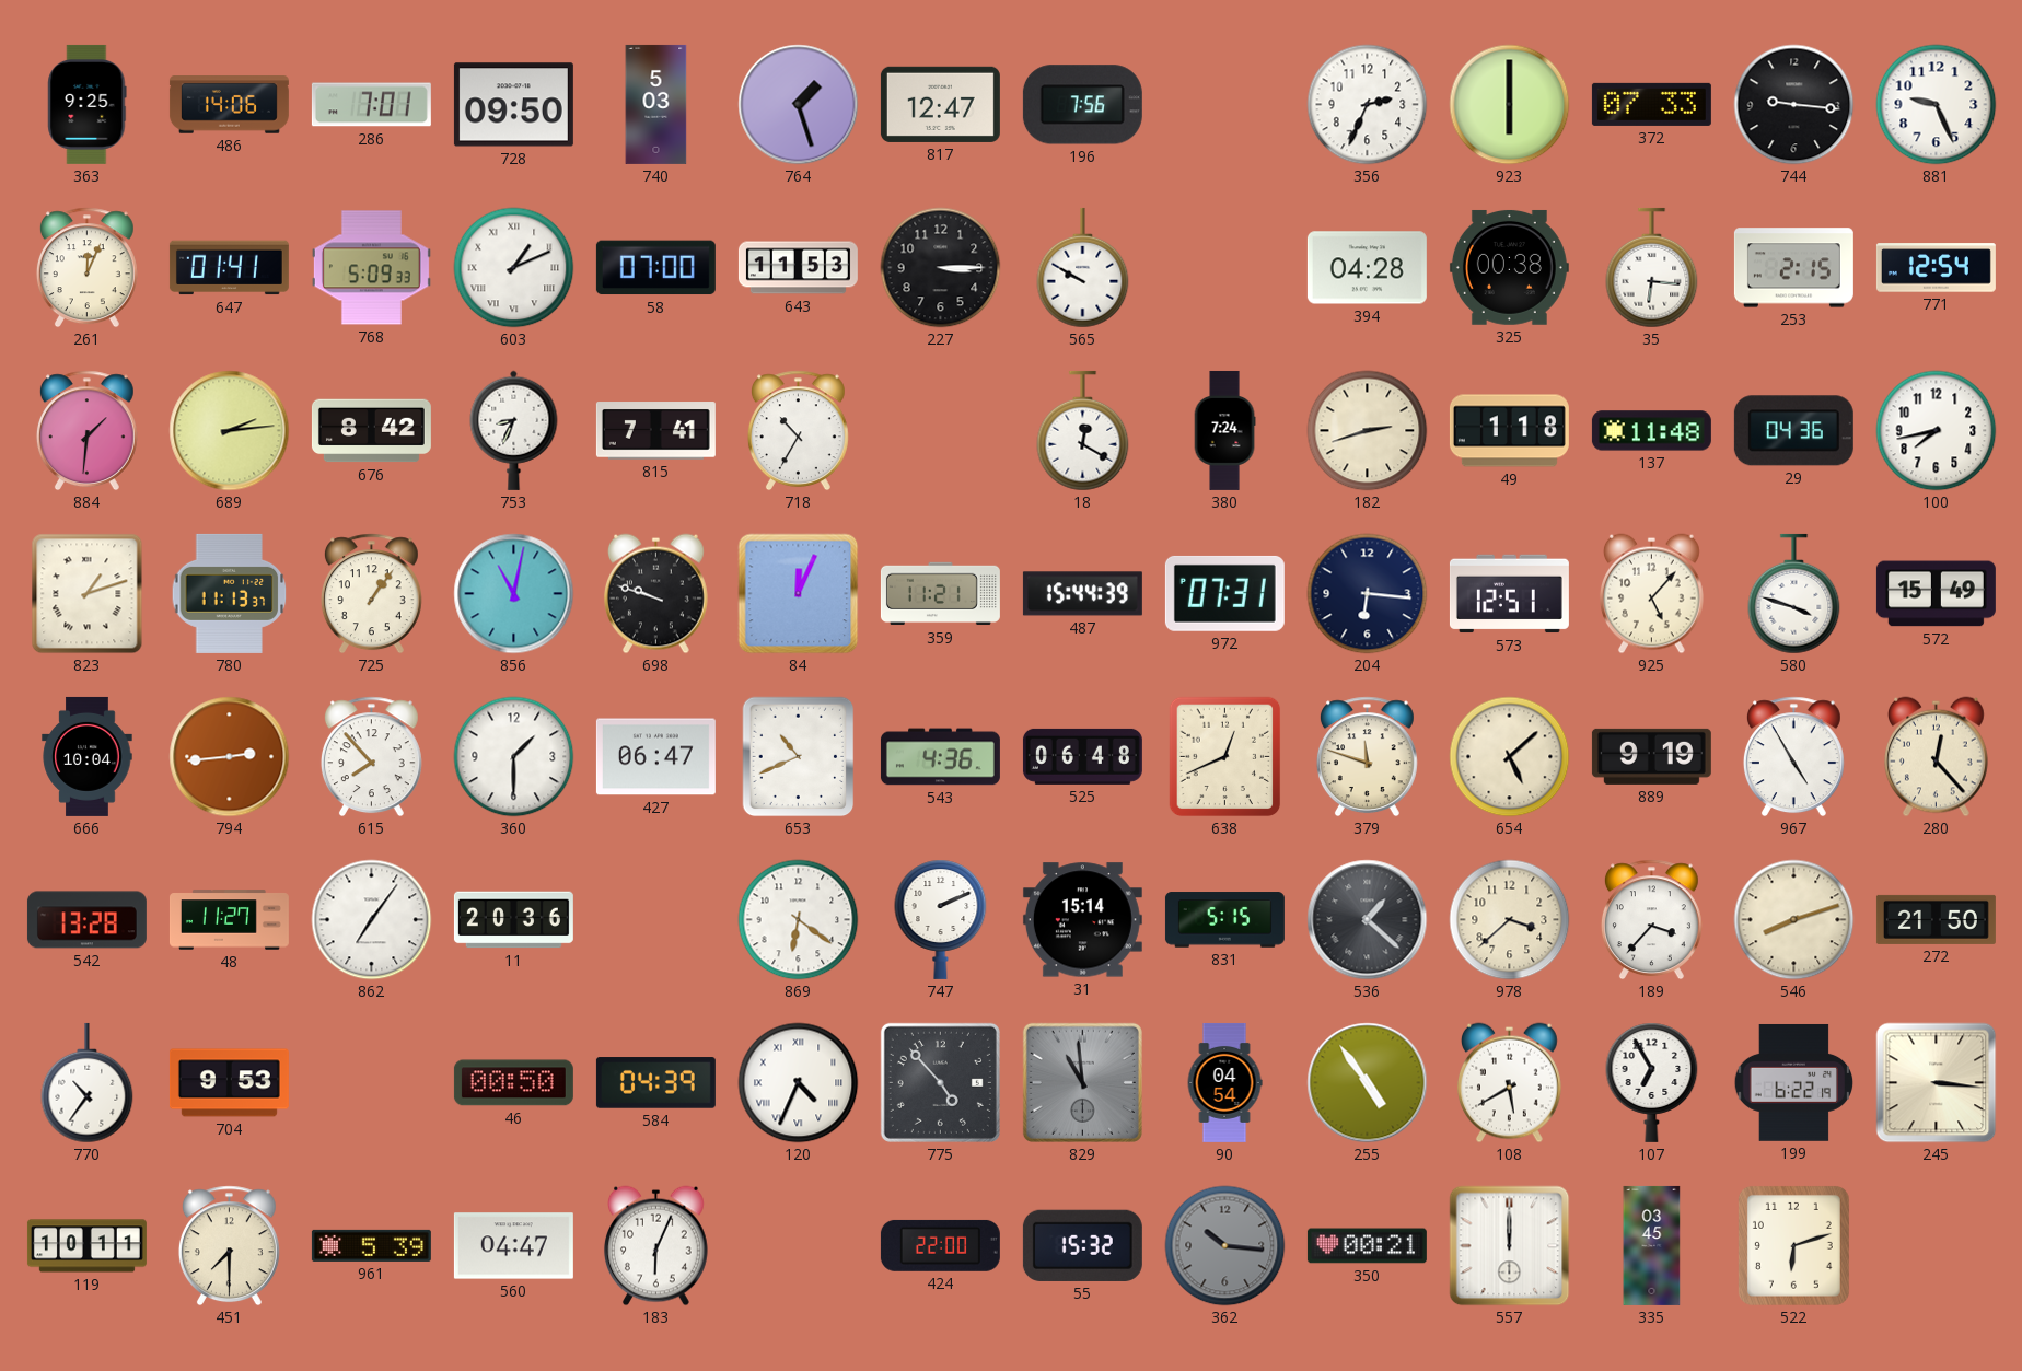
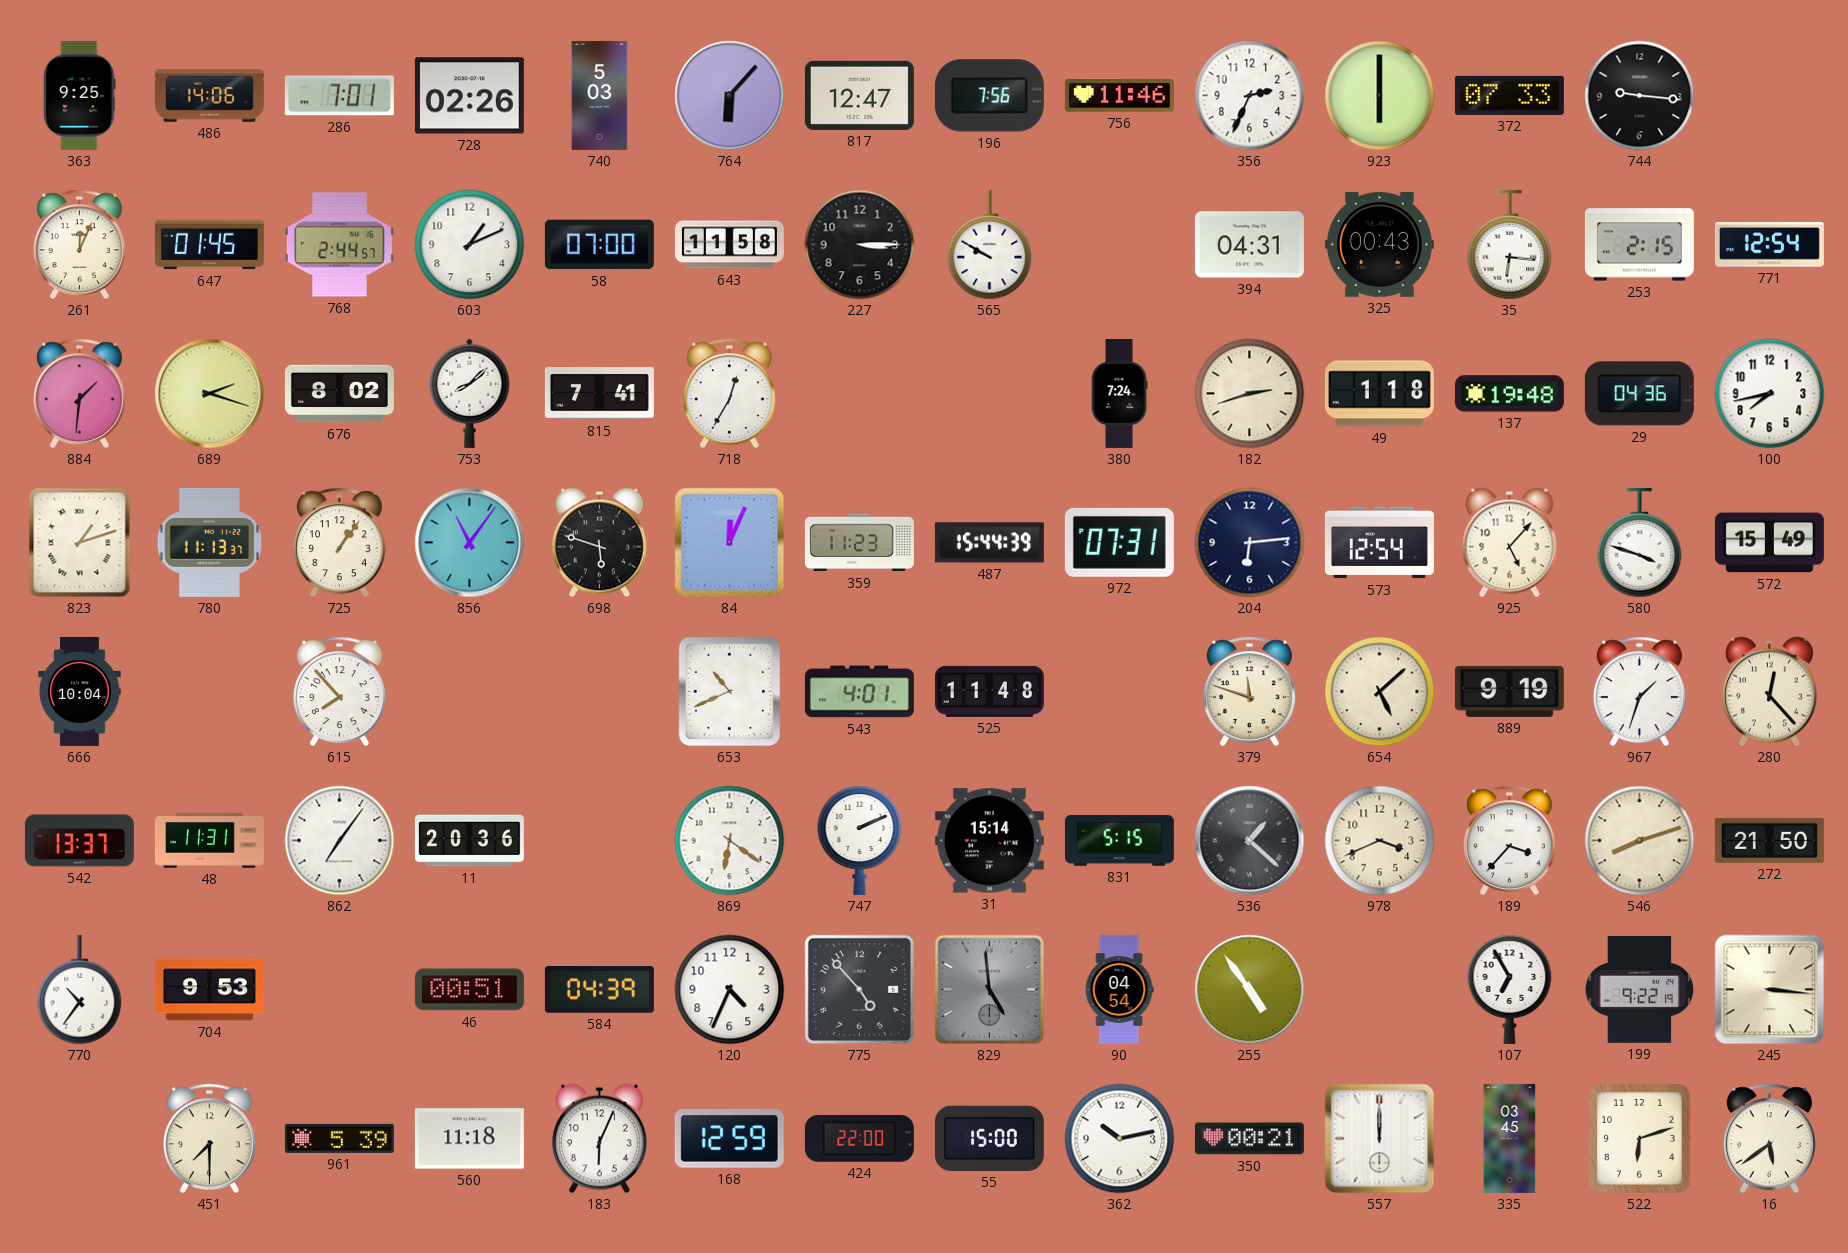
728: 09:50 -> 02:26 (469, 96)
764: 1:27 -> 6:07 (730, 96)
756: none -> 11:46 (1119, 96)
881: 9:26 -> none (1937, 105)
647: 01:41 -> 01:45 (209, 245)
768: 5:09 -> 2:44 (339, 245)
603 numerals: Roman -> Arabic (470, 245)
643: 11:53 -> 11:58 (729, 245)
394: 04:28 -> 04:31 (1249, 245)
325: 00:38 -> 00:43 (1379, 244)
689: 2:14 -> 2:18 (210, 394)
676: 8:42 -> 8:02 (339, 394)
753: 8:34 -> 8:08 (470, 393)
718: 10:35 -> 12:35 (729, 394)
18: 12:20 -> none (1083, 431)
137: 11:48 -> 19:48 (1509, 394)
856: 11:02 -> 11:06 (470, 543)
698: 9:48 -> 5:48 (600, 543)
359: 11:21 -> 11:23 (859, 543)
204: 6:16 -> 6:14 (1250, 543)
573: 12:51 -> 12:54 (1379, 543)
794: 2:44 -> none (230, 757)
360: 1:30 -> none (514, 757)
427: 06:47 -> none (655, 757)
543: 4:36 -> 4:01 (859, 692)
525: 06:48 -> 11:48 (989, 691)
638: 12:41 -> none (1225, 757)
967: 4:55 -> 1:33 (1639, 692)
542: 13:28 -> 13:37 (79, 841)
48: 11:27 -> 11:31 (209, 841)
978: 3:38 -> 3:41 (1380, 841)
46: 00:50 -> 00:51 (469, 990)
120 numerals: Roman -> Arabic (730, 990)
829: 10:59 -> 4:59 (989, 989)
108: 5:40 -> none (1510, 1083)
199: 6:22 -> 9:22 (1640, 989)
119: 10:11 -> none (86, 1246)
560: 04:47 -> 11:18 (469, 1139)
168: none -> 12:59 (729, 1139)
55: 15:32 -> 15:00 (989, 1138)
362: 10:16 -> 10:13 (1120, 1139)
362 dial: grey -> white (1120, 1139)
16: none -> 5:39 (1769, 1139)
